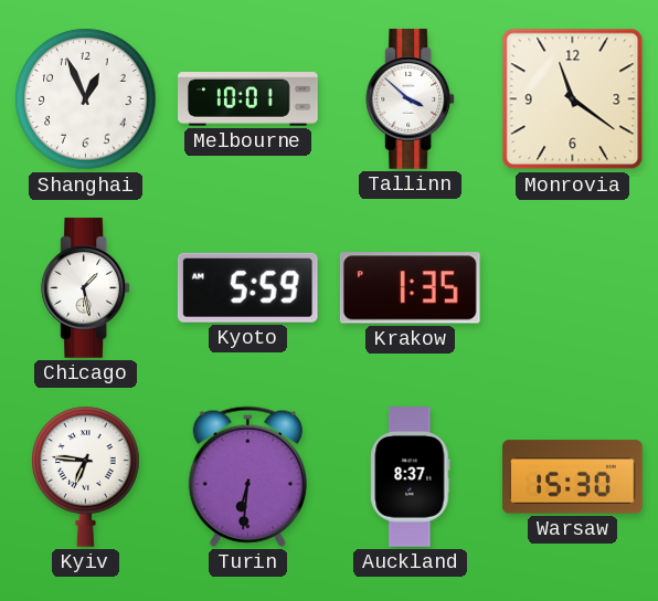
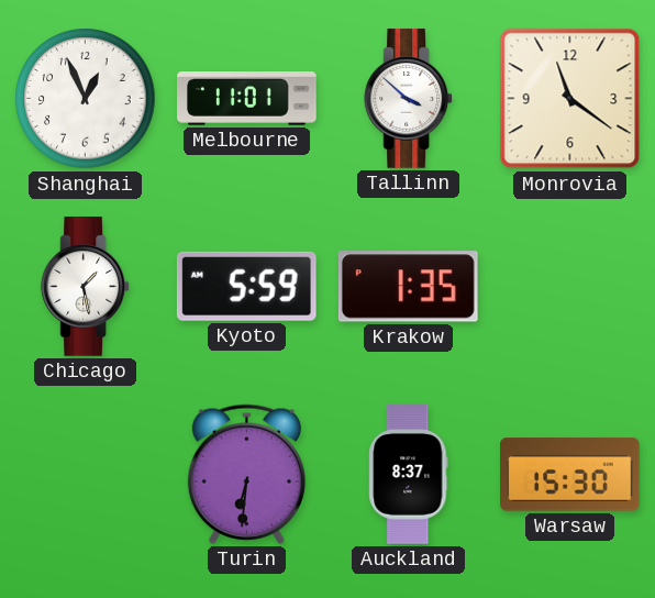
Melbourne: 10:01 -> 11:01 (247, 99)
Kyiv: 6:46 -> none (86, 476)
